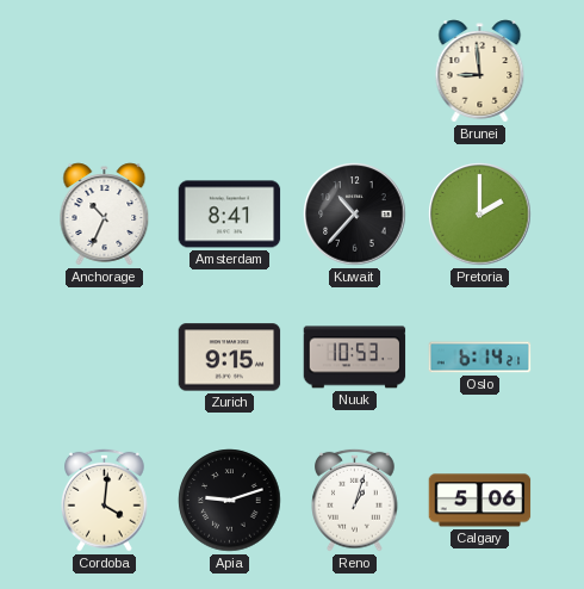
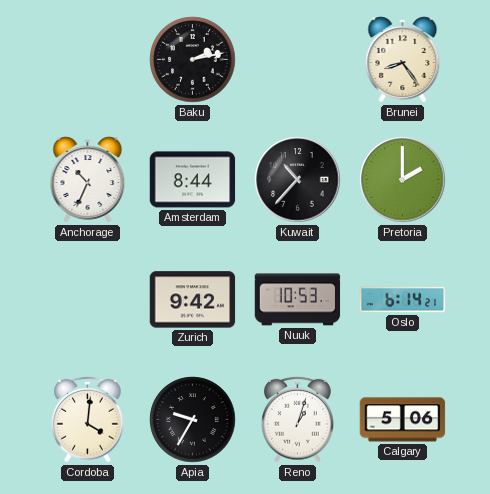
Baku: none -> 2:13 (193, 60)
Brunei: 8:59 -> 8:24 (403, 60)
Amsterdam: 8:41 -> 8:44 (193, 180)
Zurich: 9:15 -> 9:42 (193, 300)
Apia: 9:12 -> 9:35 (193, 420)
